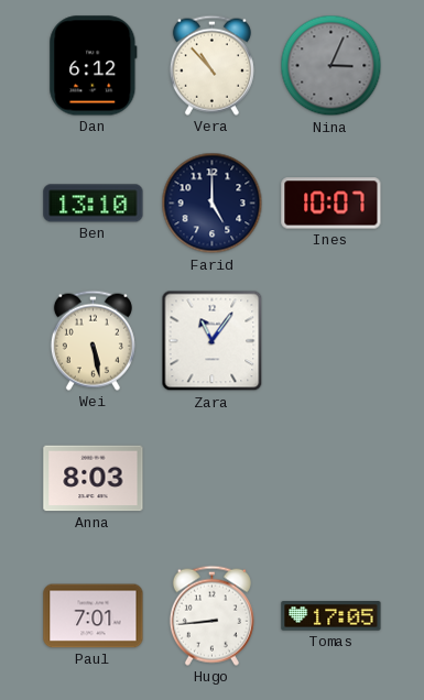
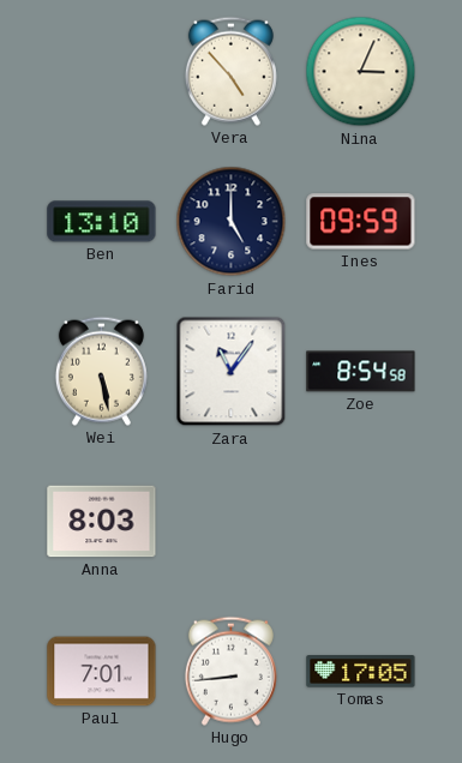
Dan: 6:12 -> none (94, 66)
Vera: 10:53 -> 4:53 (230, 71)
Nina dial: grey -> cream (361, 72)
Ines: 10:07 -> 09:59 (361, 222)
Zoe: none -> 8:54 (361, 372)
